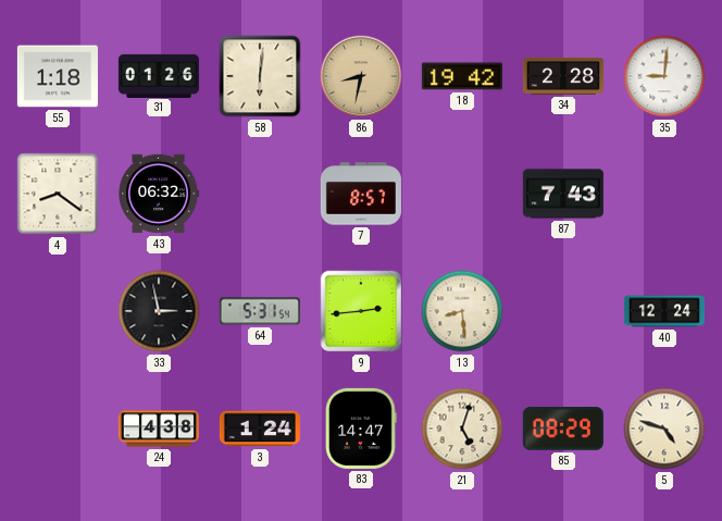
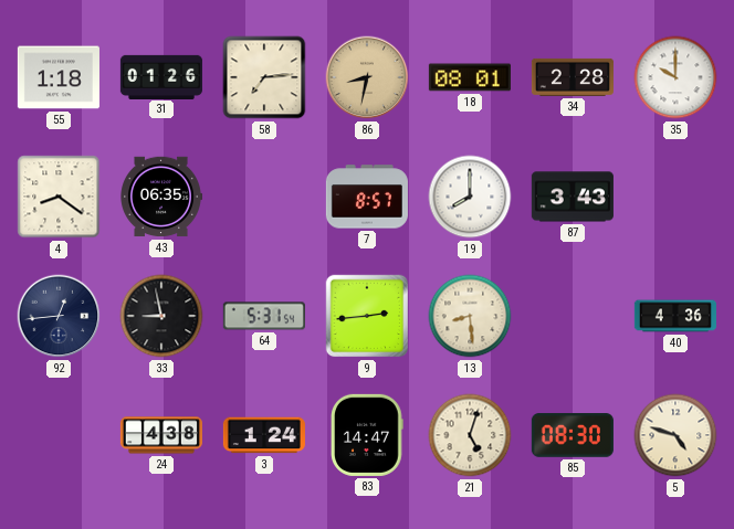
58: 6:01 -> 7:14 (264, 77)
18: 19:42 -> 08:01 (470, 77)
35: 9:01 -> 10:00 (675, 77)
43: 06:32 -> 06:35 (161, 197)
19: none -> 8:00 (470, 197)
87: 7:43 -> 3:43 (573, 197)
92: none -> 12:44 (59, 316)
33: 2:58 -> 8:58 (161, 316)
40: 12:24 -> 4:36 (675, 316)
85: 08:29 -> 08:30 (573, 435)
